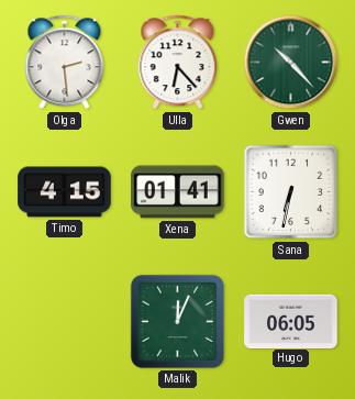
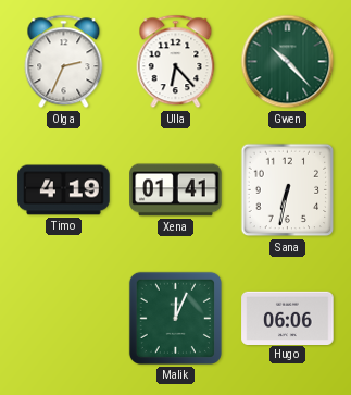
Olga: 2:29 -> 2:34 (64, 62)
Timo: 4:15 -> 4:19 (64, 190)
Hugo: 06:05 -> 06:06 (288, 318)
